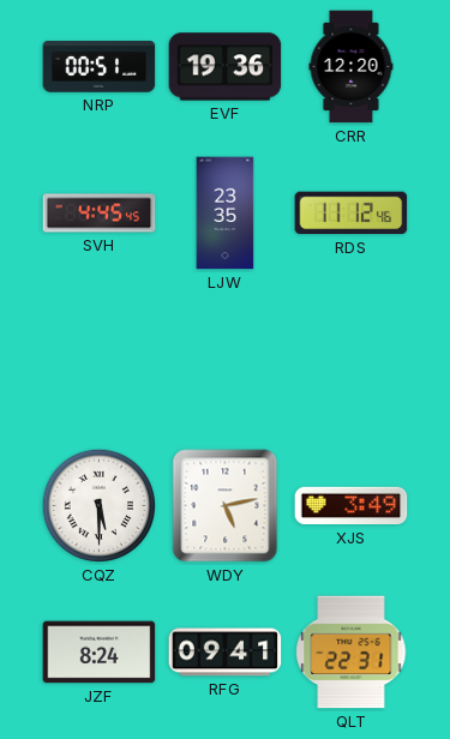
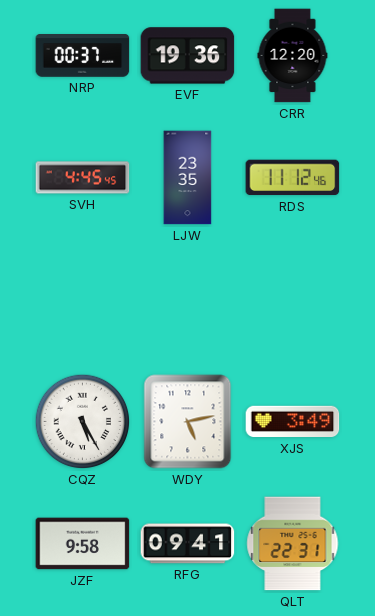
NRP: 00:51 -> 00:37 (83, 56)
CQZ: 5:30 -> 5:25 (83, 422)
JZF: 8:24 -> 9:58 (83, 544)
